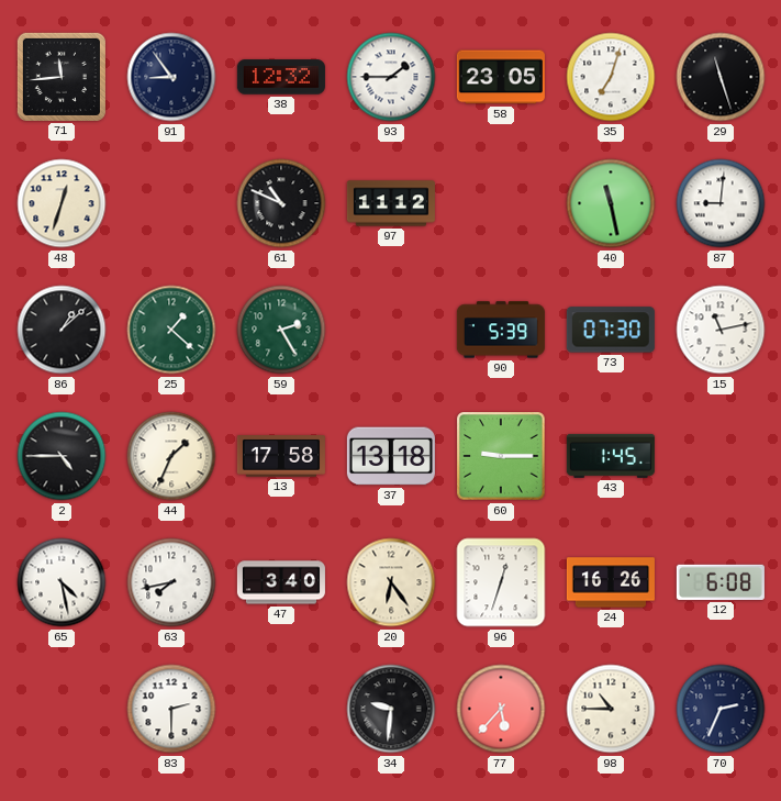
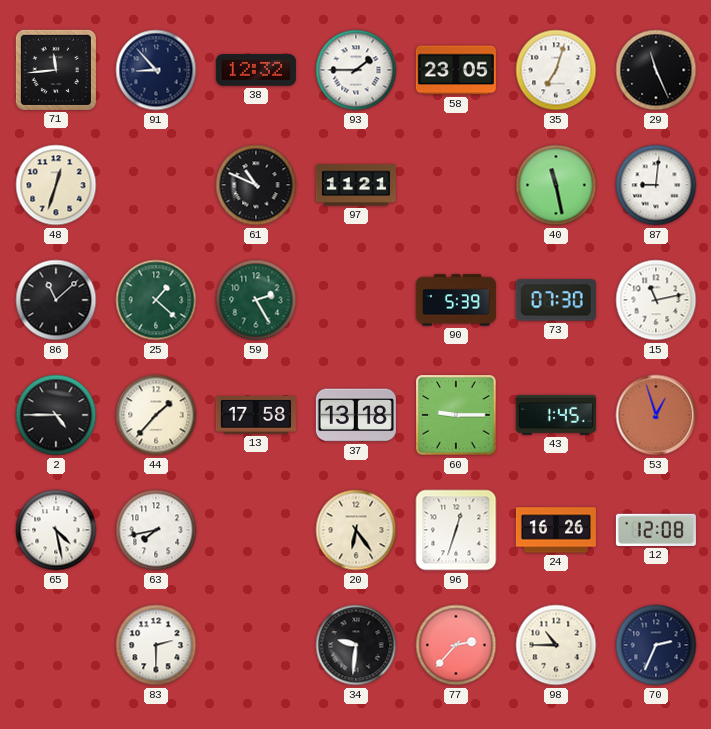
91: 8:54 -> 8:53 (156, 70)
29: 11:27 -> 11:26 (656, 70)
97: 11:12 -> 11:21 (356, 185)
86: 1:08 -> 11:08 (56, 300)
44: 1:34 -> 1:37 (156, 415)
53: none -> 12:57 (656, 415)
47: 3:40 -> none (281, 582)
12: 6:08 -> 12:08 (656, 530)
77: 5:37 -> 2:37 (456, 645)
